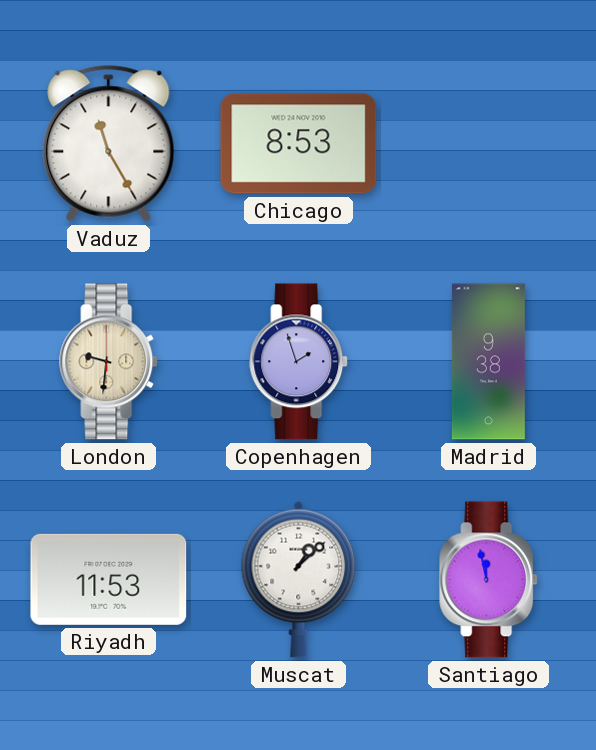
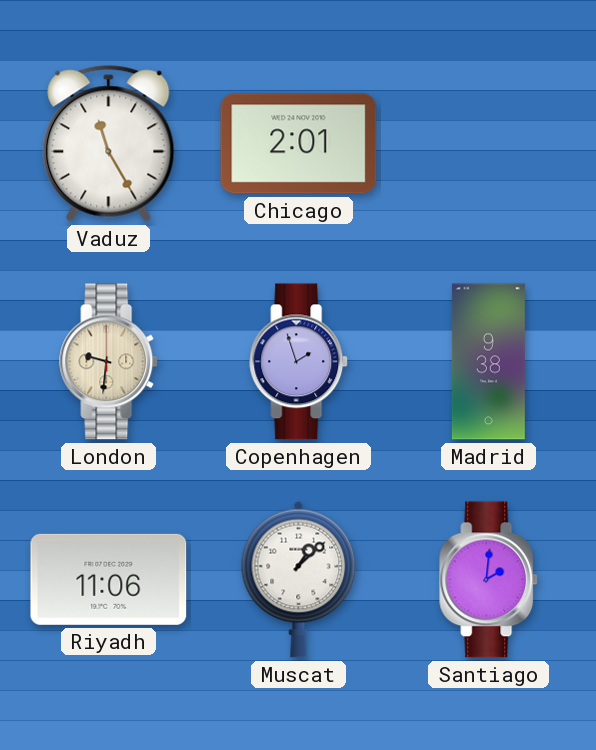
Chicago: 8:53 -> 2:01 (299, 144)
Riyadh: 11:53 -> 11:06 (109, 579)
Santiago: 11:58 -> 2:01 (489, 580)
